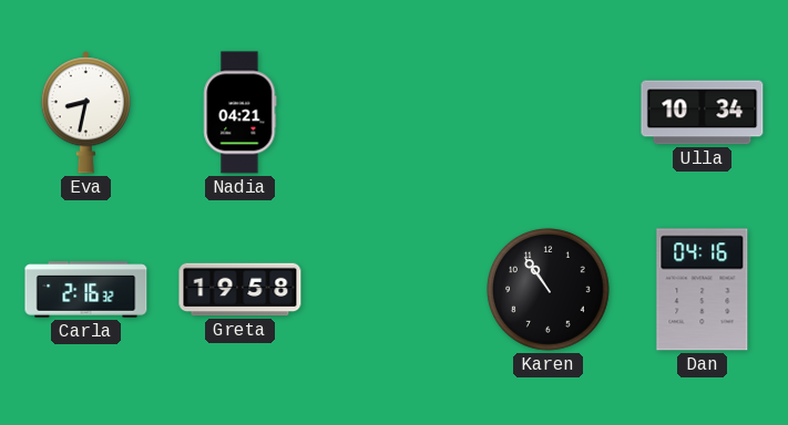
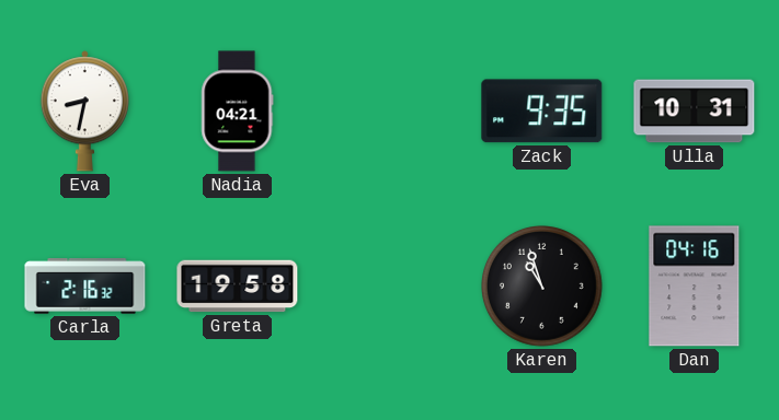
Zack: none -> 9:35 (542, 112)
Ulla: 10:34 -> 10:31 (695, 112)
Karen: 10:54 -> 10:57 (542, 287)
